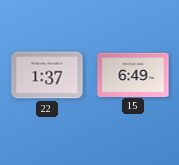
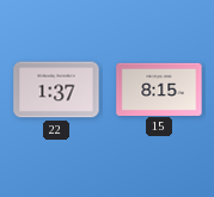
15: 6:49 -> 8:15 (159, 88)
